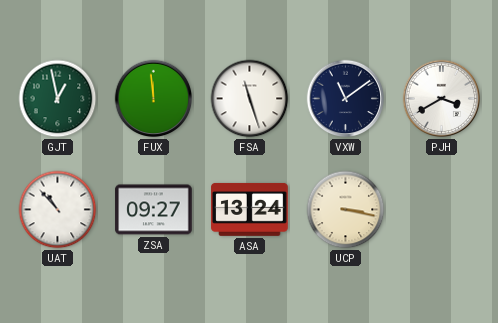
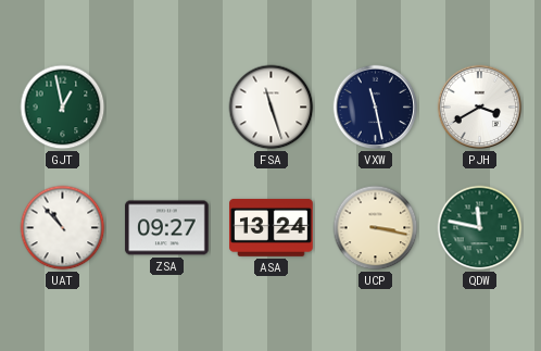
FUX: 11:59 -> none (154, 99)
VXW: 11:09 -> 11:28 (376, 108)
QDW: none -> 11:47 (480, 228)
